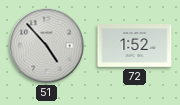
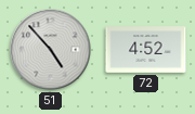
72: 1:52 -> 4:52 (146, 50)
